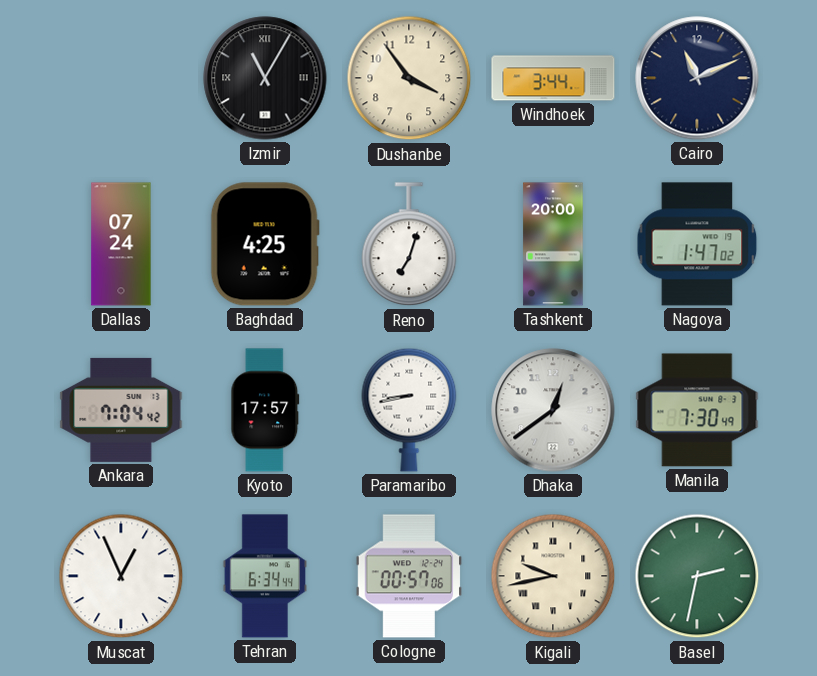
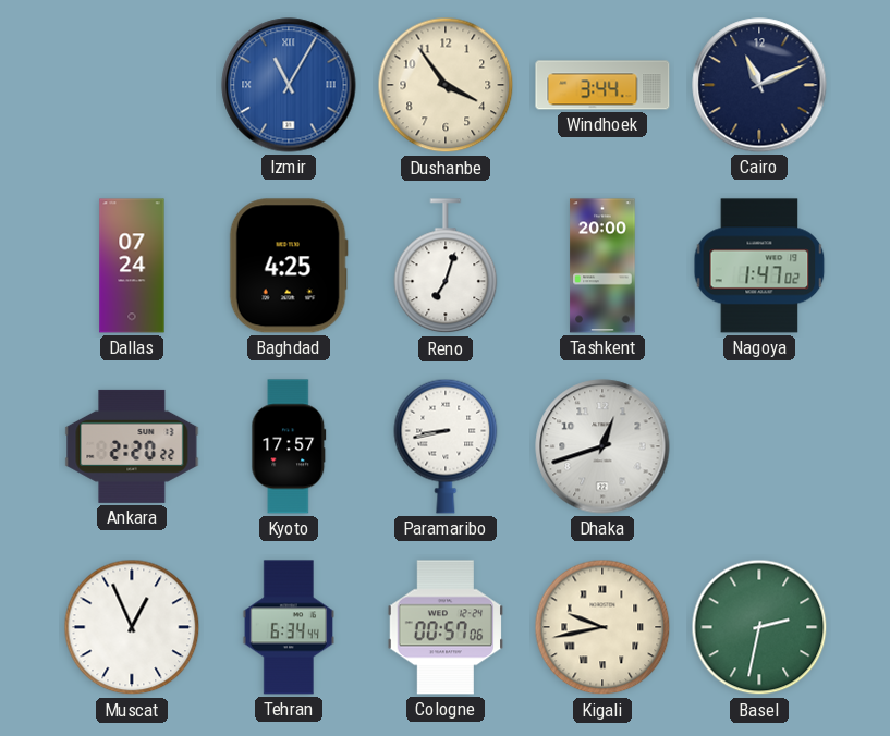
Izmir dial: black -> blue (289, 85)
Ankara: 7:04 -> 2:20 (132, 446)
Dhaka: 12:39 -> 12:42 (602, 446)
Manila: 7:30 -> none (697, 410)
